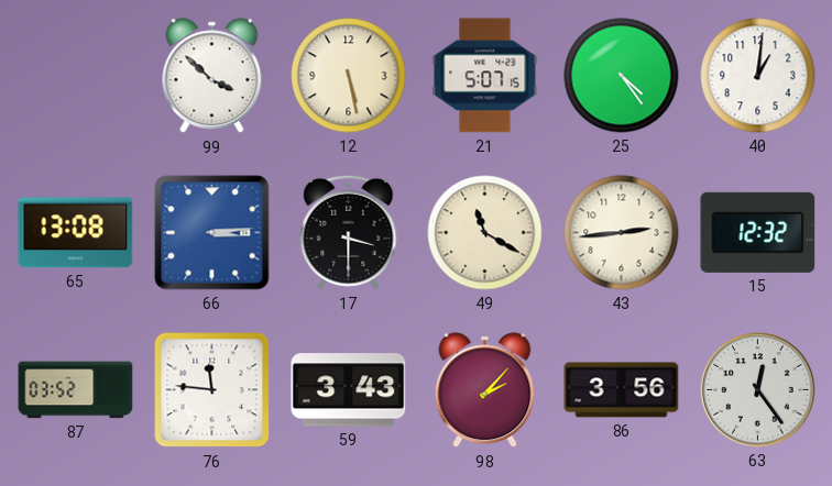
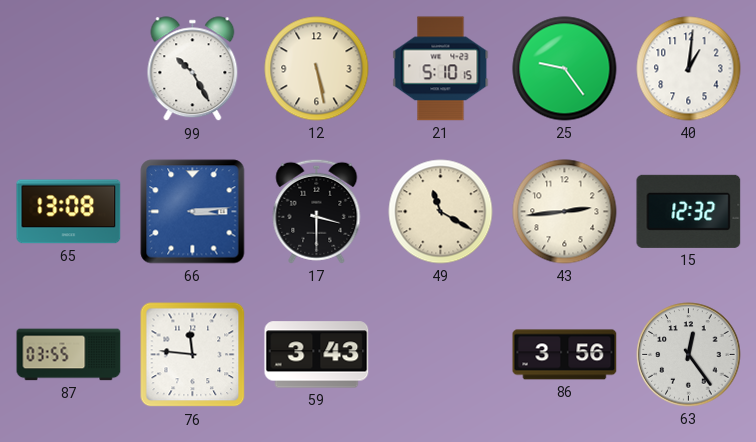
99: 3:52 -> 10:25 (193, 69)
21: 5:07 -> 5:10 (441, 69)
25: 4:24 -> 9:24 (565, 69)
87: 03:52 -> 03:55 (69, 355)
98: 2:07 -> none (485, 390)
